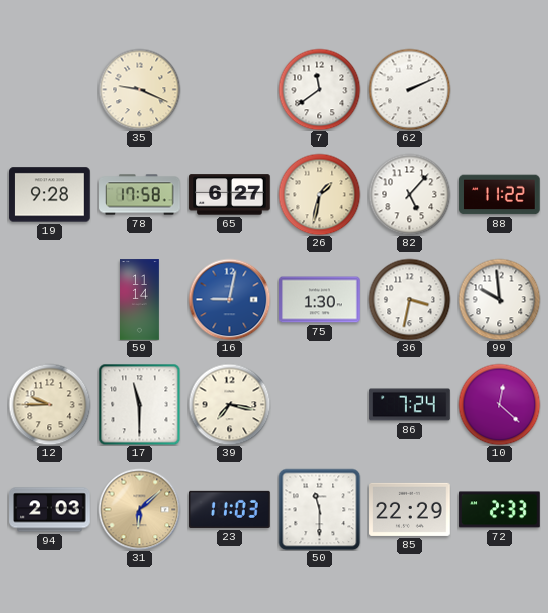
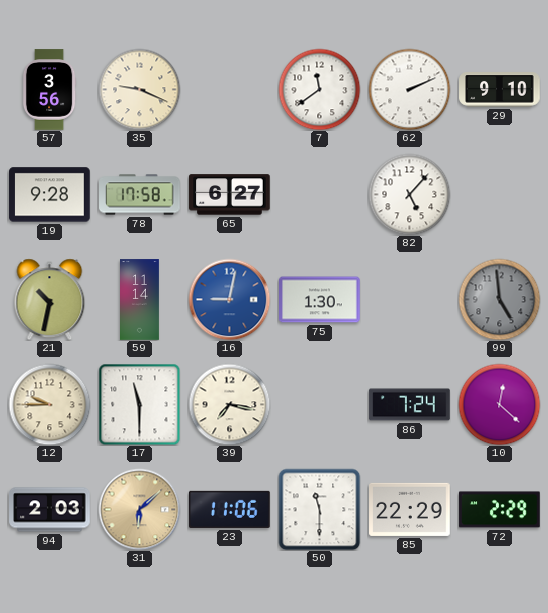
57: none -> 3:56 (49, 90)
29: none -> 9:10 (500, 90)
26: 1:32 -> none (319, 194)
88: 11:22 -> none (500, 195)
21: none -> 10:32 (50, 299)
36: 3:32 -> none (409, 299)
99: 9:59 -> 4:59 (499, 299)
99 dial: white -> grey (499, 299)
23: 11:03 -> 11:06 (230, 509)
72: 2:33 -> 2:29 (500, 510)
